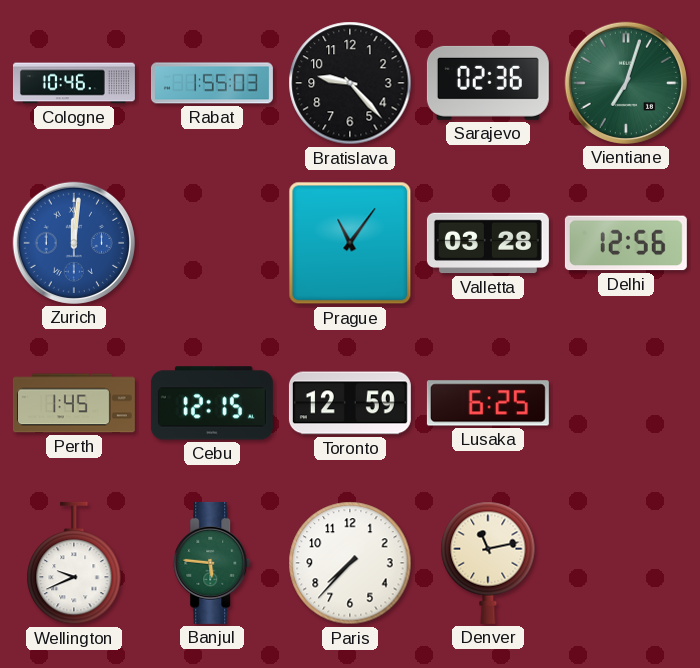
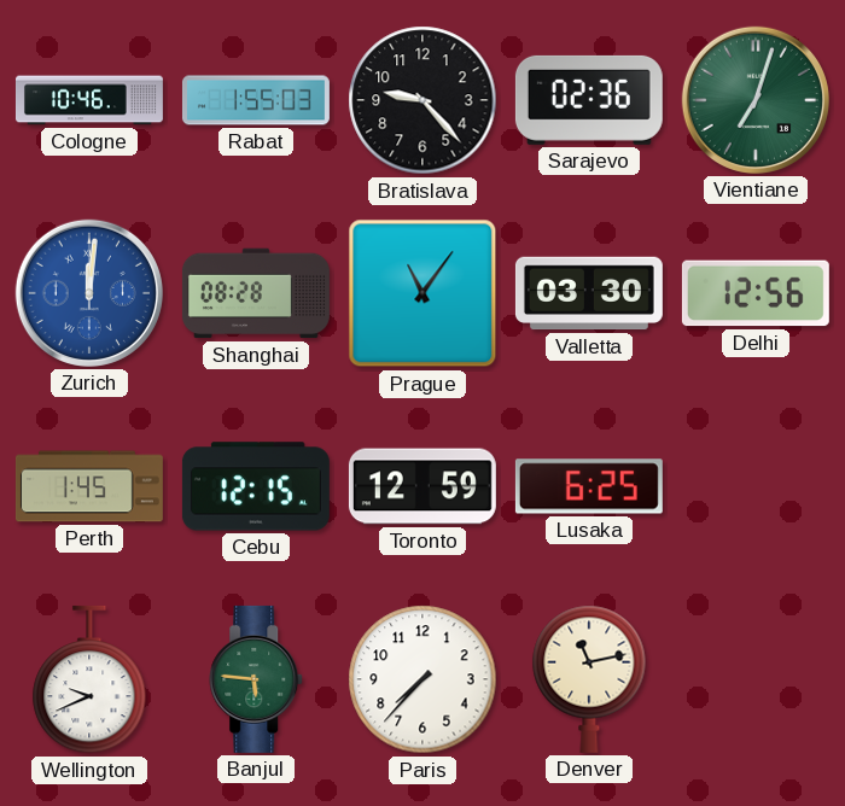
Shanghai: none -> 08:28 (256, 293)
Valletta: 03:28 -> 03:30 (589, 293)
